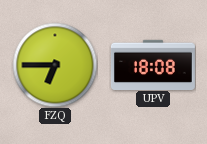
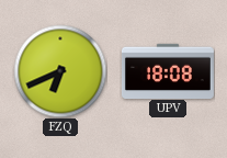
FZQ: 6:45 -> 6:41 (60, 71)
